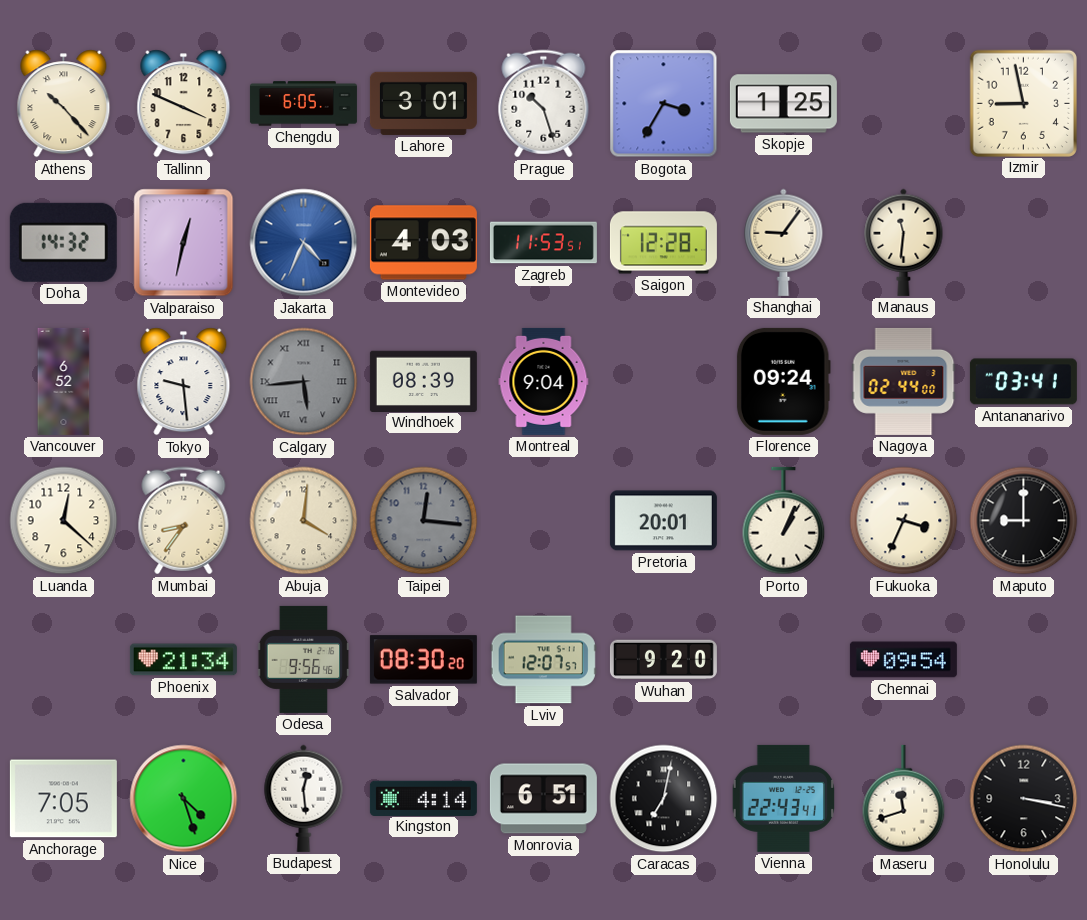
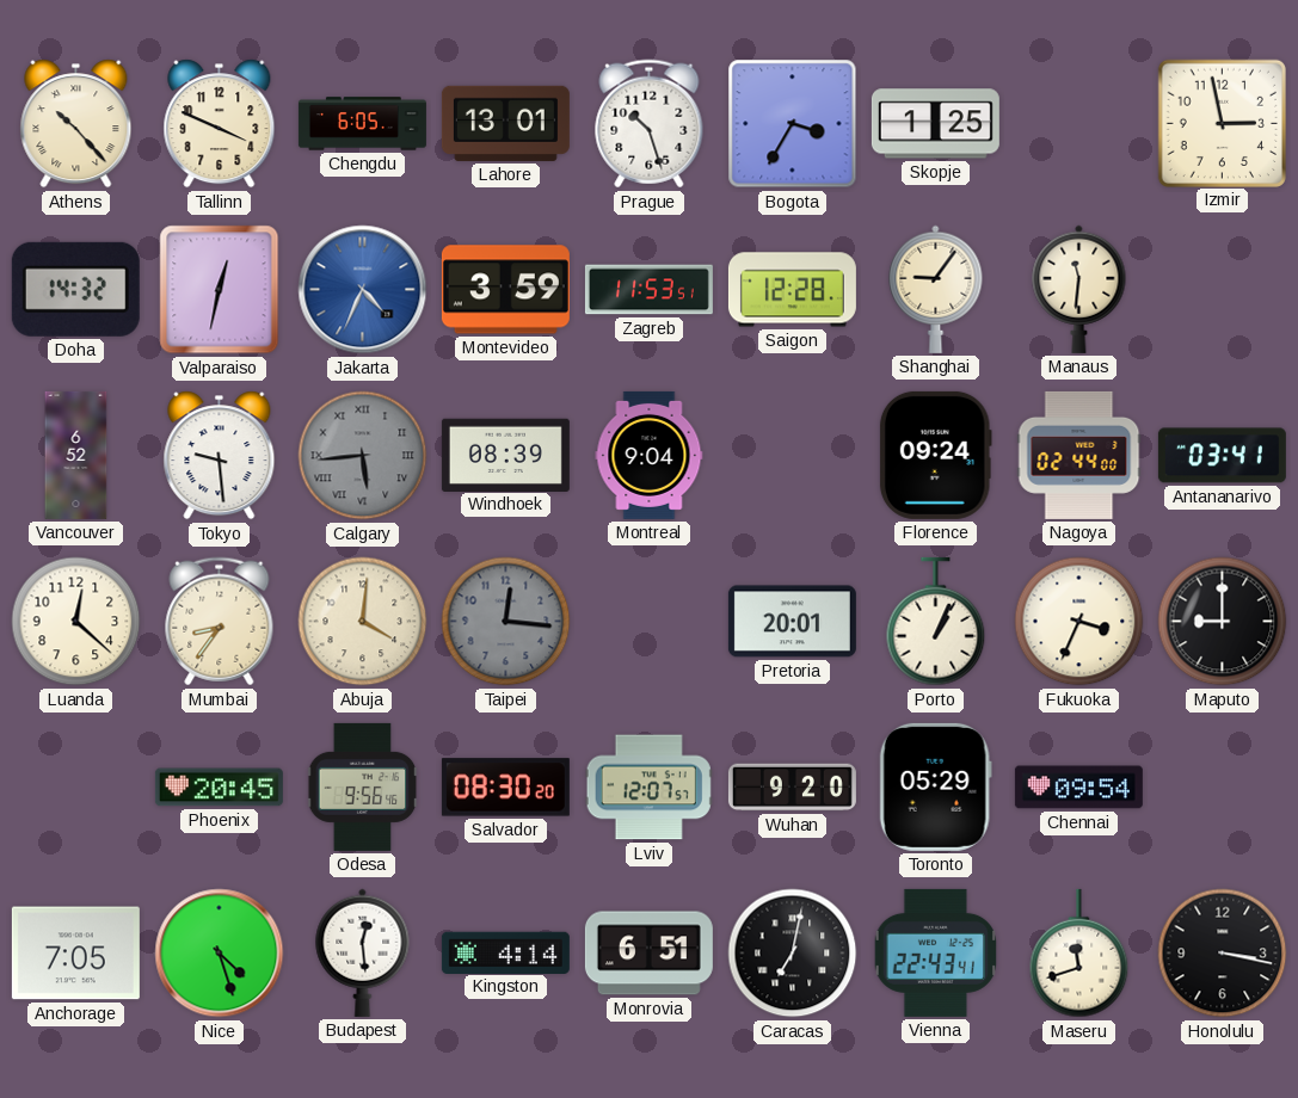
Lahore: 3:01 -> 13:01 (505, 123)
Izmir: 8:58 -> 2:58 (1222, 123)
Montevideo: 4:03 -> 3:59 (505, 290)
Phoenix: 21:34 -> 20:45 (219, 788)
Toronto: none -> 05:29 (935, 787)
